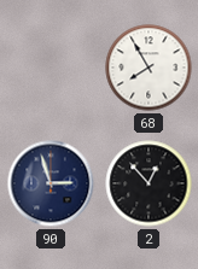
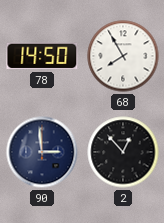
78: none -> 14:50 (42, 56)
90: 2:57 -> 2:59 (42, 152)
